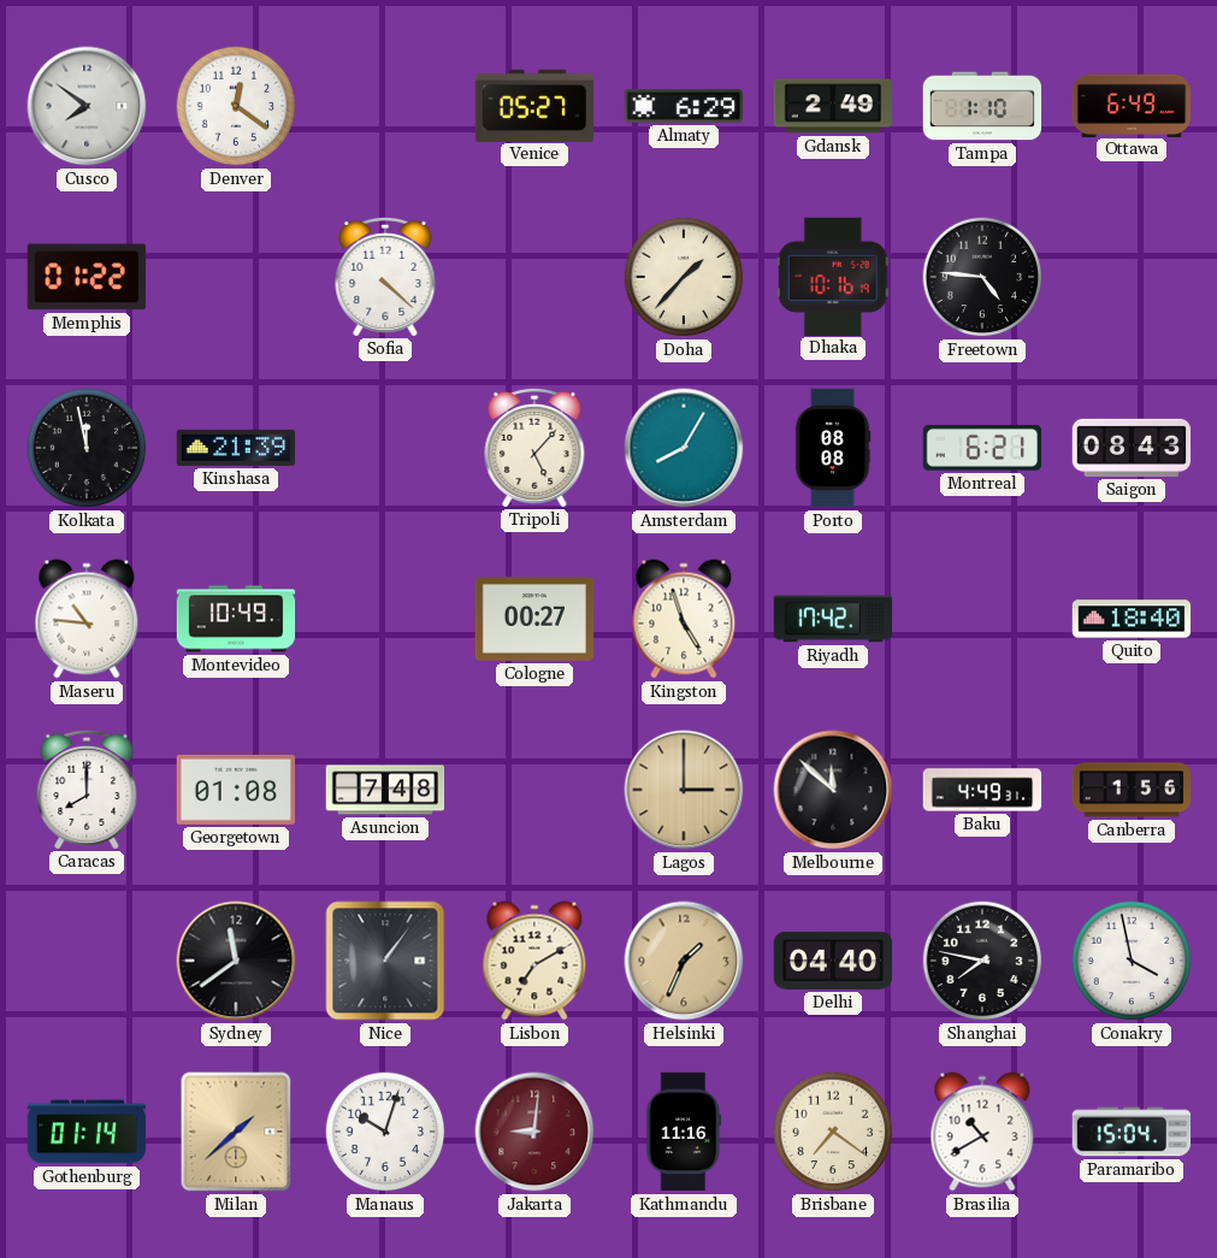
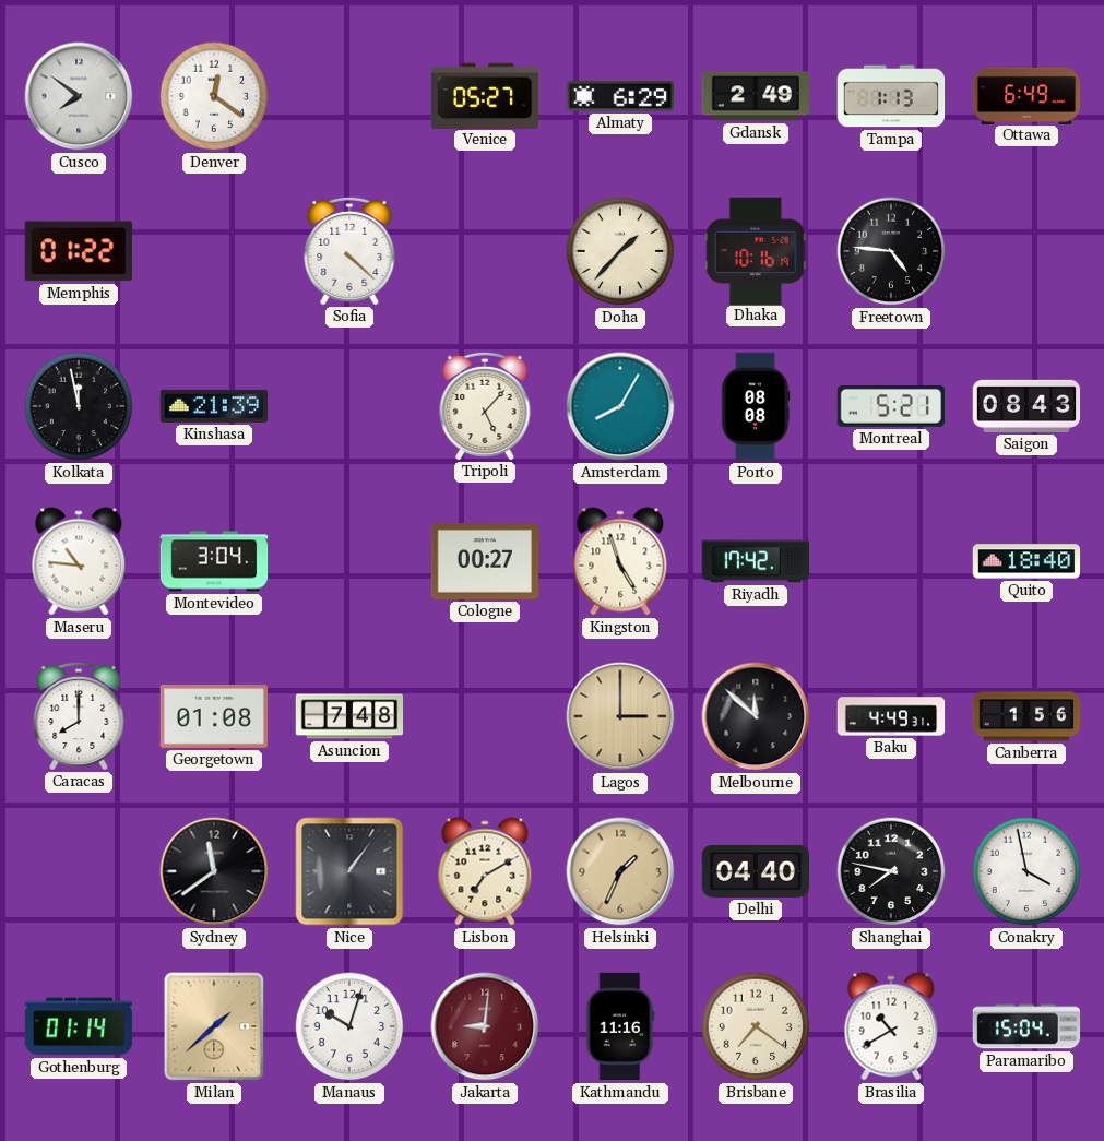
Tampa: 1:10 -> 1:13 (891, 96)
Montreal: 6:21 -> 5:21 (890, 407)
Montevideo: 10:49 -> 3:04 (214, 561)
